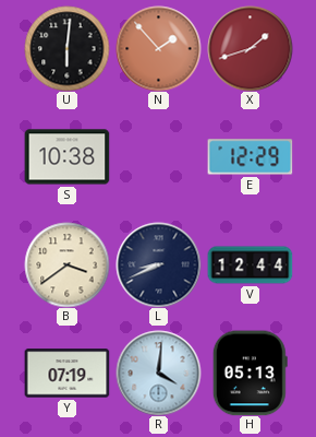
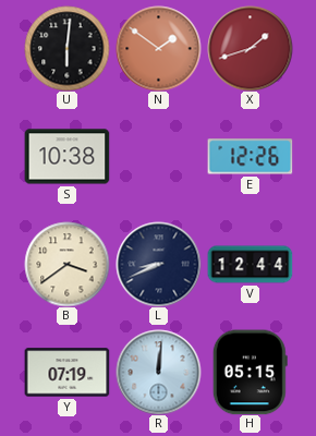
N: 1:53 -> 1:51 (158, 48)
E: 12:29 -> 12:26 (250, 157)
R: 4:01 -> 12:01 (158, 372)
H: 05:13 -> 05:15 (250, 372)
